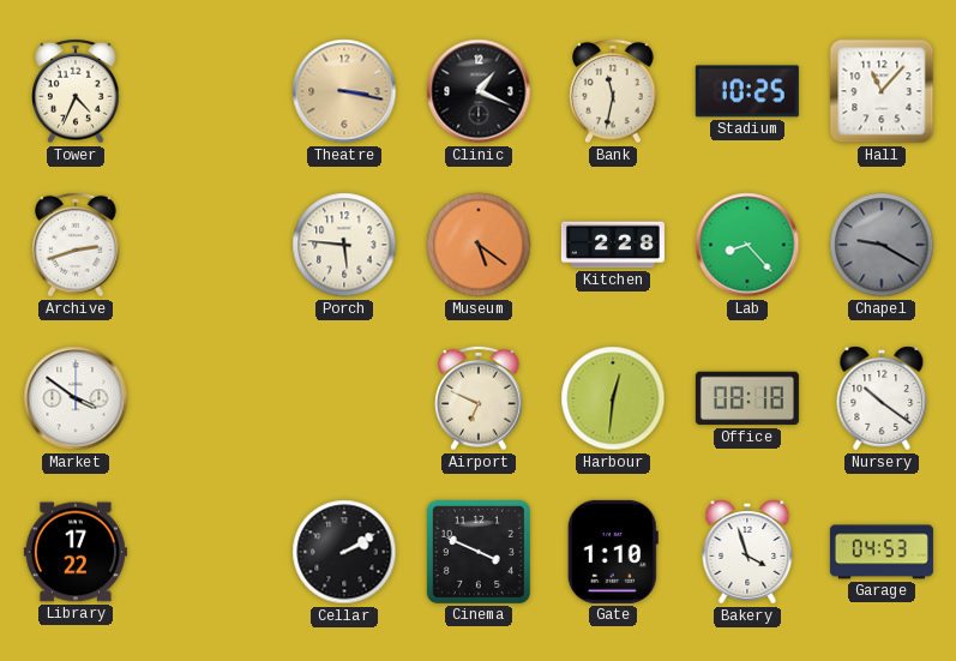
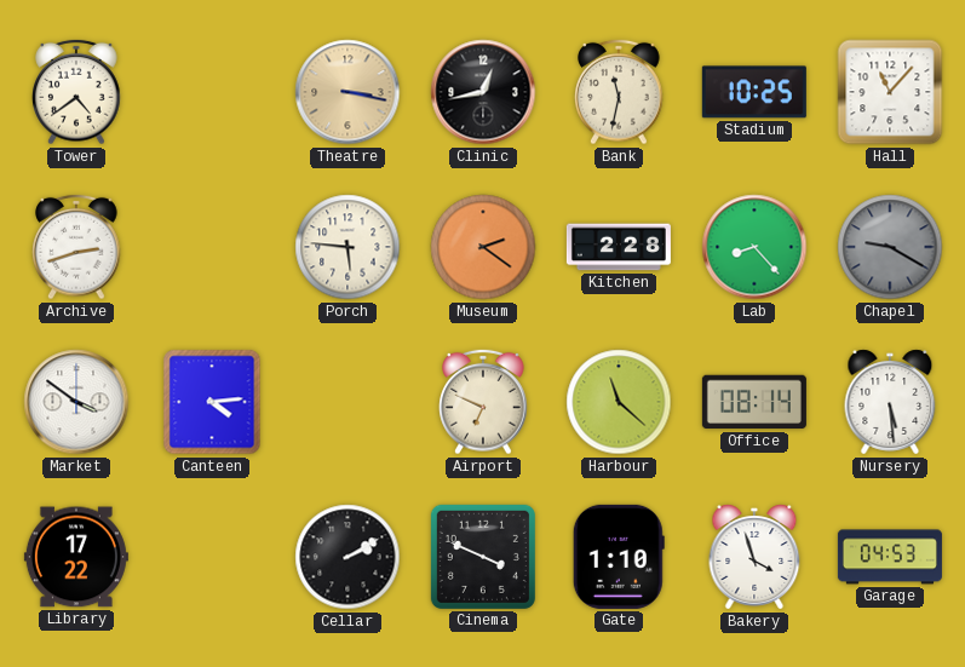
Tower: 4:34 -> 4:39 (76, 92)
Clinic: 1:19 -> 12:43 (483, 92)
Museum: 5:21 -> 2:21 (483, 247)
Canteen: none -> 4:14 (212, 402)
Harbour: 12:31 -> 11:22 (619, 402)
Office: 08:18 -> 08:14 (754, 402)
Nursery: 10:21 -> 5:29 (890, 402)
